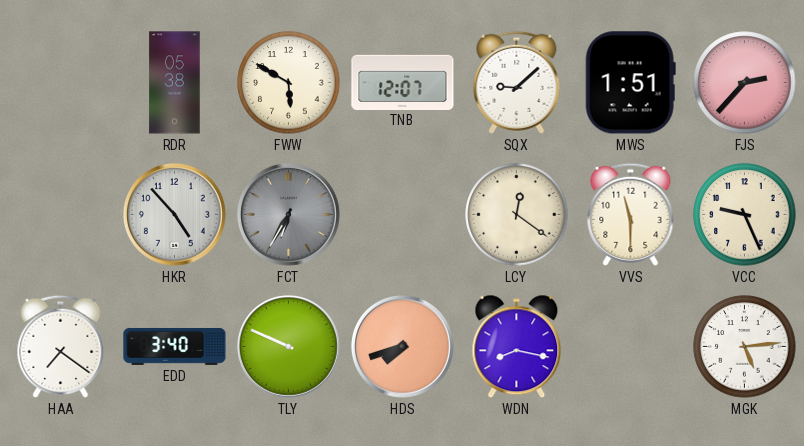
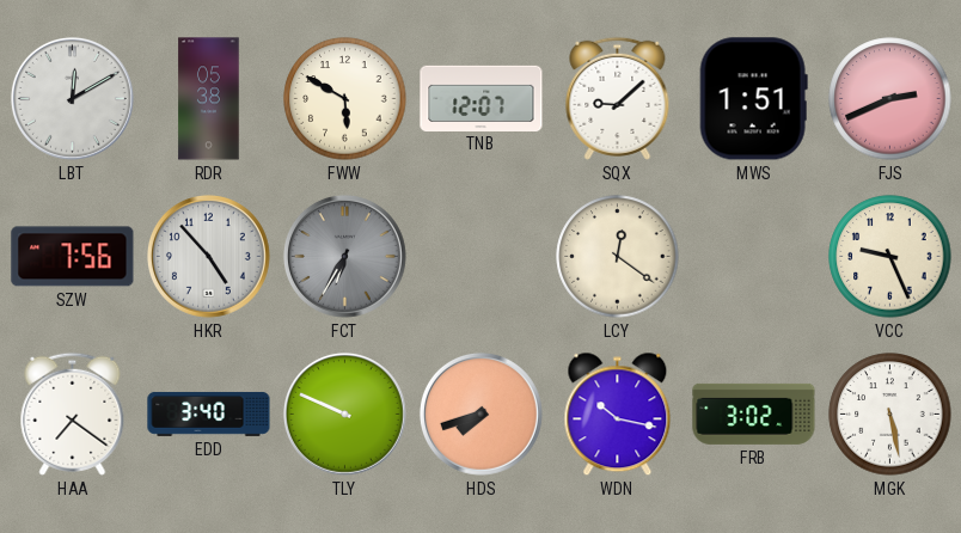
LBT: none -> 12:10 (72, 98)
FJS: 2:37 -> 2:41 (890, 99)
SZW: none -> 7:56 (73, 257)
VVS: 11:30 -> none (631, 214)
WDN: 8:17 -> 10:17 (618, 415)
FRB: none -> 3:02 (754, 413)
MGK: 5:14 -> 5:28 (890, 415)
